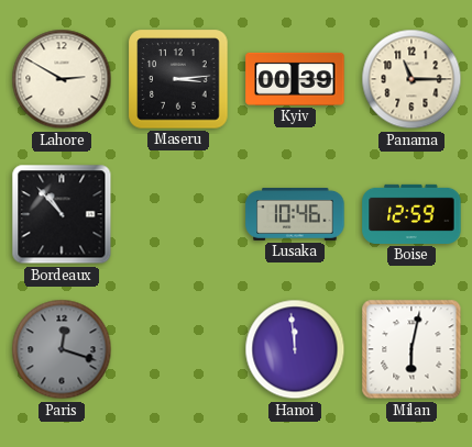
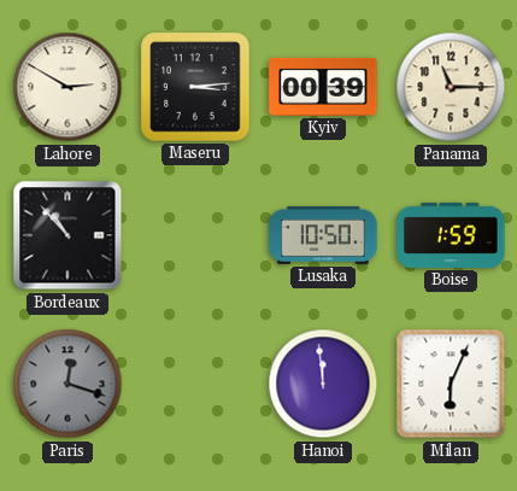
Lusaka: 10:46 -> 10:50 (323, 236)
Boise: 12:59 -> 1:59 (451, 235)
Milan: 6:02 -> 6:04 (451, 384)
